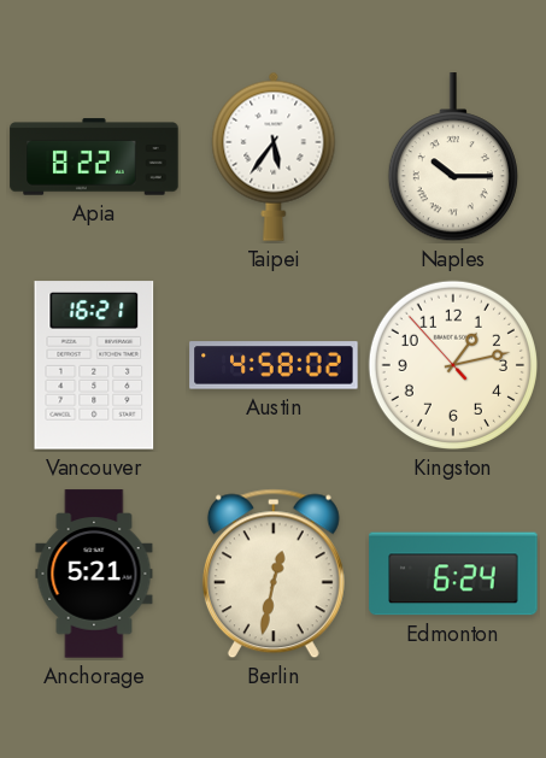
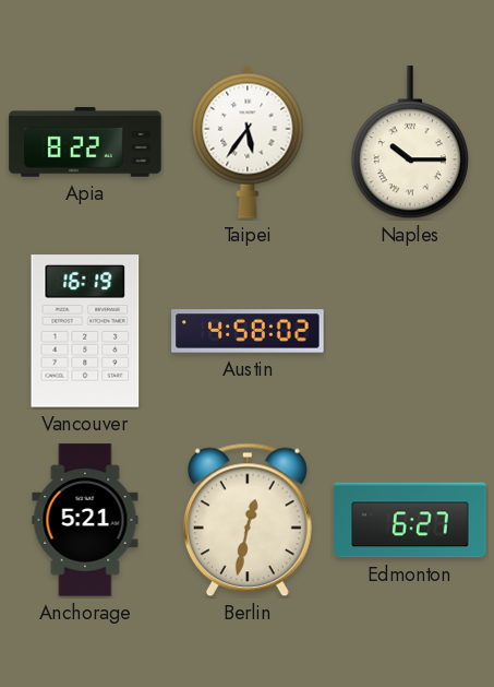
Vancouver: 16:21 -> 16:19 (85, 331)
Kingston: 1:12 -> none (453, 365)
Edmonton: 6:24 -> 6:27 (410, 520)
